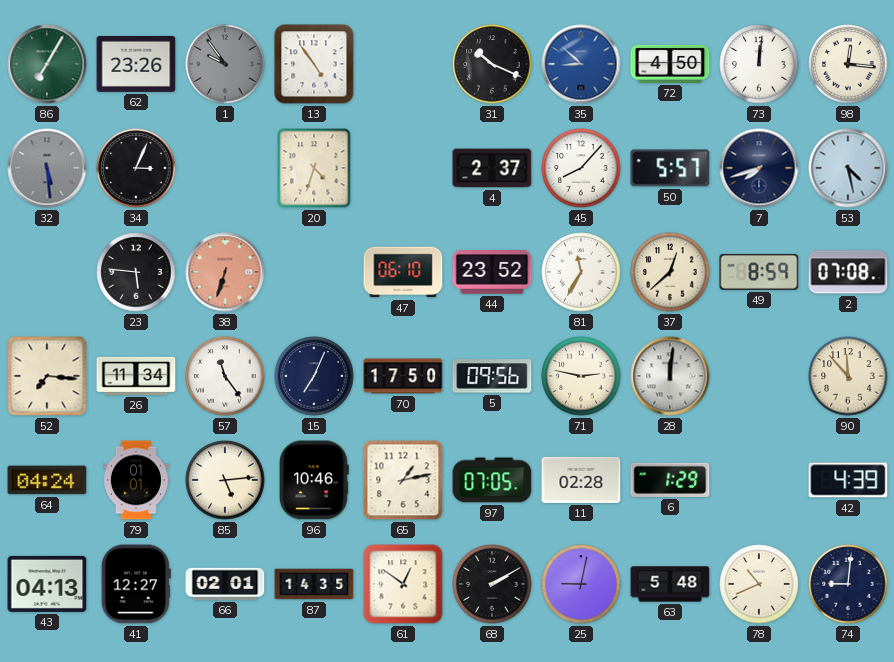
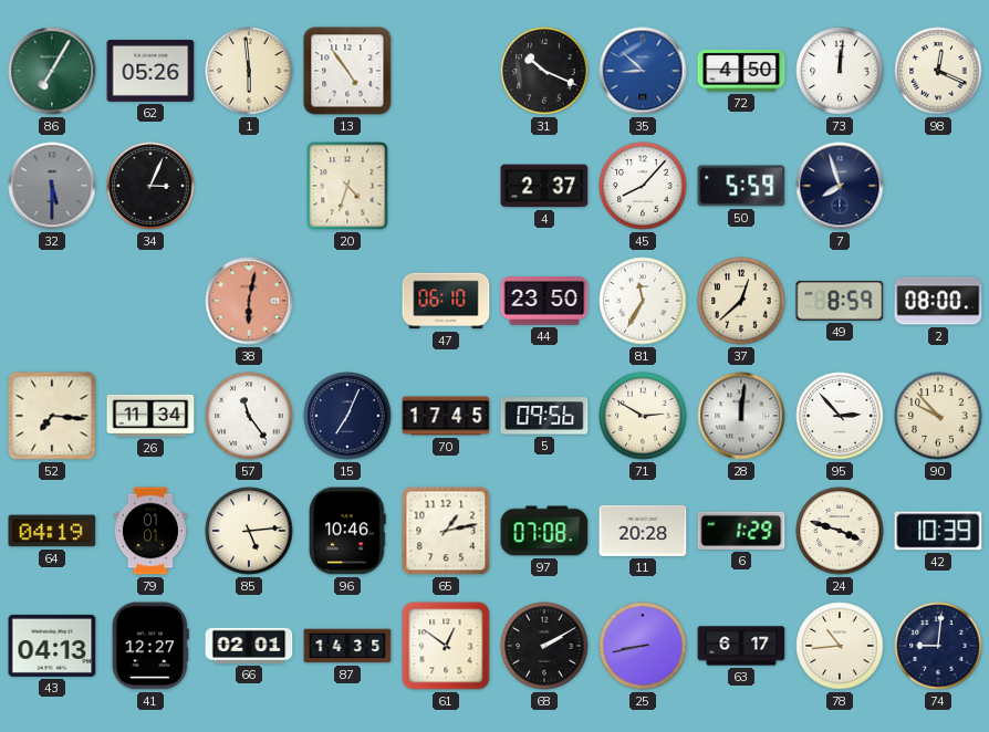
62: 23:26 -> 05:26 (150, 71)
1: 9:54 -> 5:59 (249, 71)
1 dial: grey -> cream (249, 71)
98: 12:16 -> 12:19 (938, 71)
32: 5:29 -> 5:30 (52, 186)
50: 5:57 -> 5:59 (741, 186)
7: 7:42 -> 7:57 (840, 186)
53: 4:28 -> none (848, 168)
23: 5:46 -> none (136, 272)
38: 6:33 -> 6:02 (249, 301)
44: 23:52 -> 23:50 (544, 302)
2: 07:08 -> 08:00 (938, 301)
70: 17:50 -> 17:45 (446, 416)
71: 2:47 -> 2:50 (643, 416)
95: none -> 2:53 (840, 416)
90: 11:53 -> 9:53 (938, 416)
64: 04:24 -> 04:19 (52, 531)
97: 07:05 -> 07:08 (544, 531)
11: 02:28 -> 20:28 (643, 531)
24: none -> 3:48 (840, 531)
42: 4:39 -> 10:39 (938, 531)
25: 9:02 -> 8:43 (643, 646)
63: 5:48 -> 6:17 (741, 646)
78: 10:41 -> 10:44 (840, 646)
